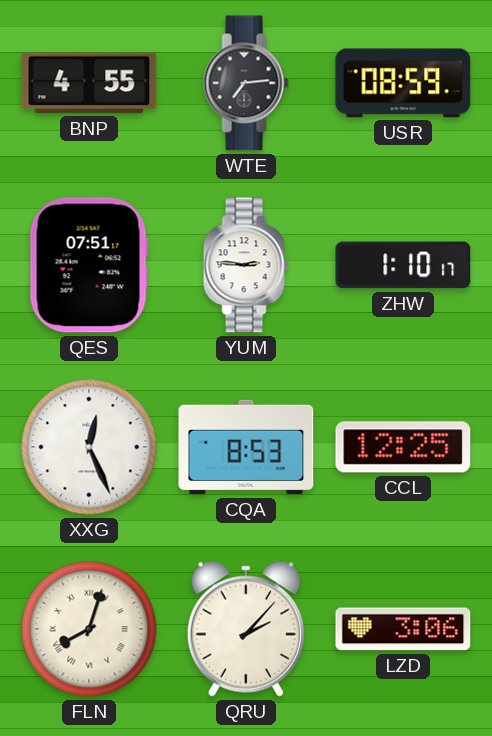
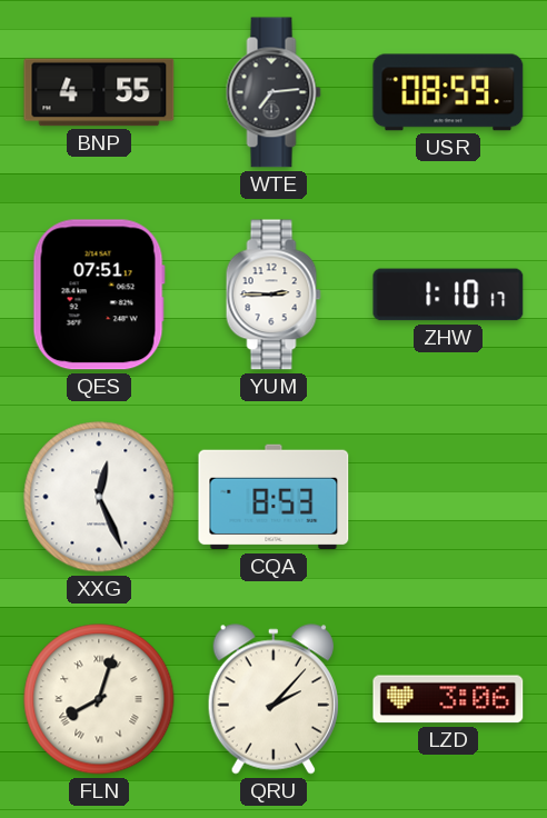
YUM: 2:46 -> 2:45 (273, 295)
CCL: 12:25 -> none (403, 447)
